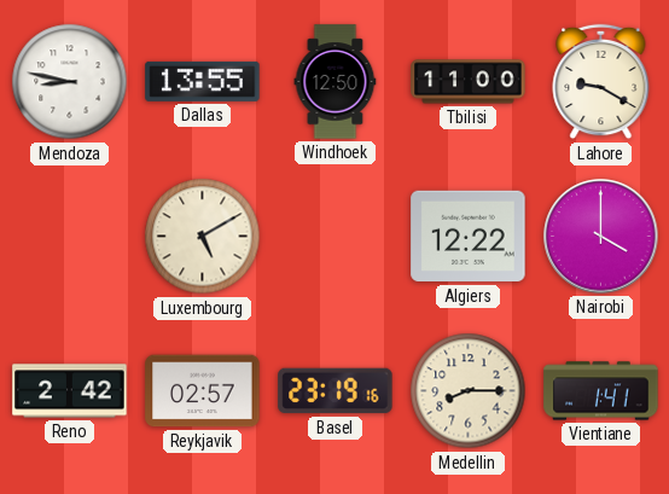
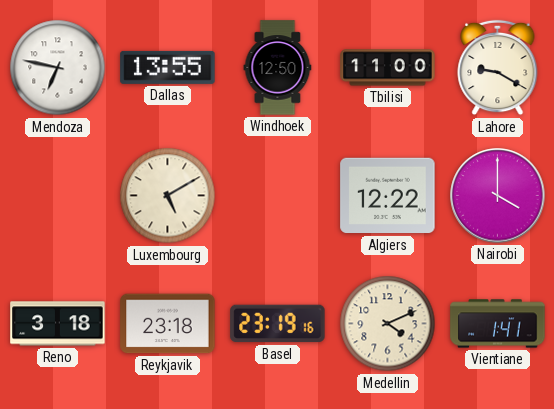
Mendoza: 8:47 -> 6:47 (58, 68)
Reno: 2:42 -> 3:18 (58, 324)
Reykjavik: 02:57 -> 23:18 (168, 324)
Medellin: 8:15 -> 4:11 (388, 324)
